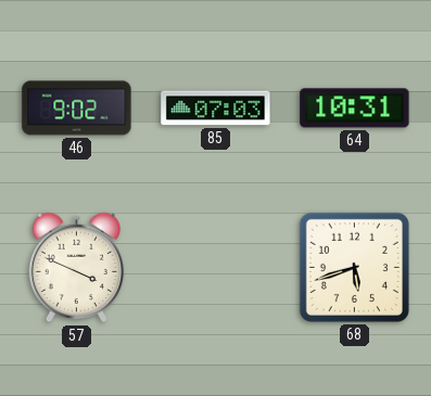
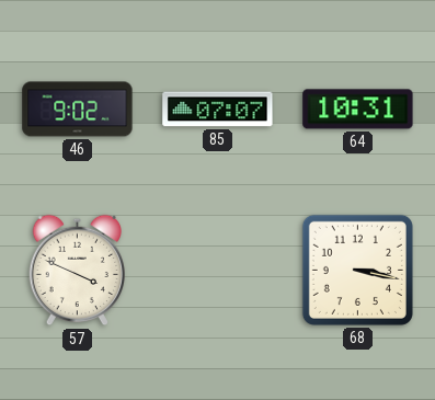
85: 07:03 -> 07:07 (218, 110)
68: 5:42 -> 3:17 (357, 270)
